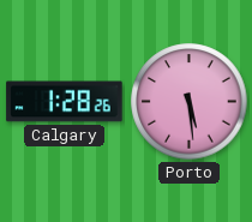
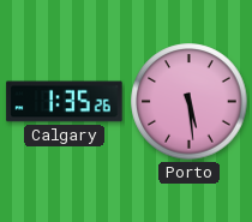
Calgary: 1:28 -> 1:35 (65, 102)
